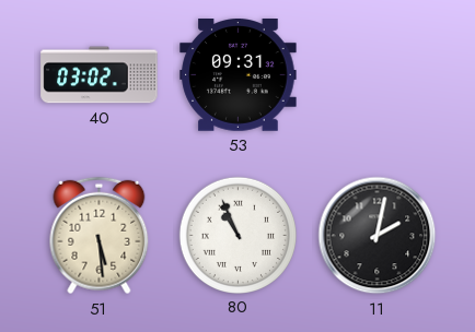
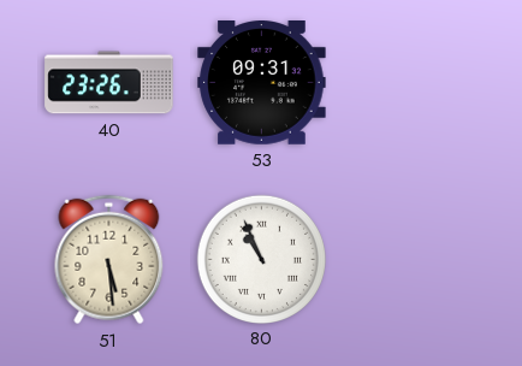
40: 03:02 -> 23:26 (109, 83)
11: 2:02 -> none (378, 236)
